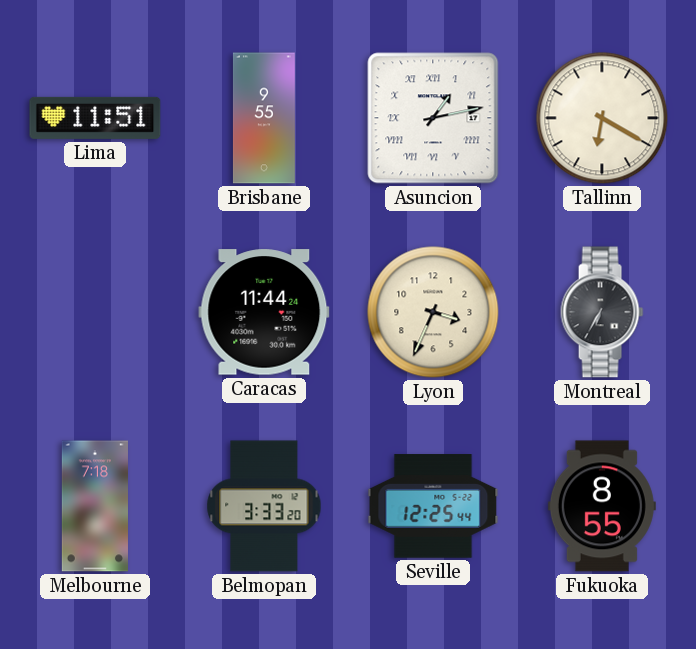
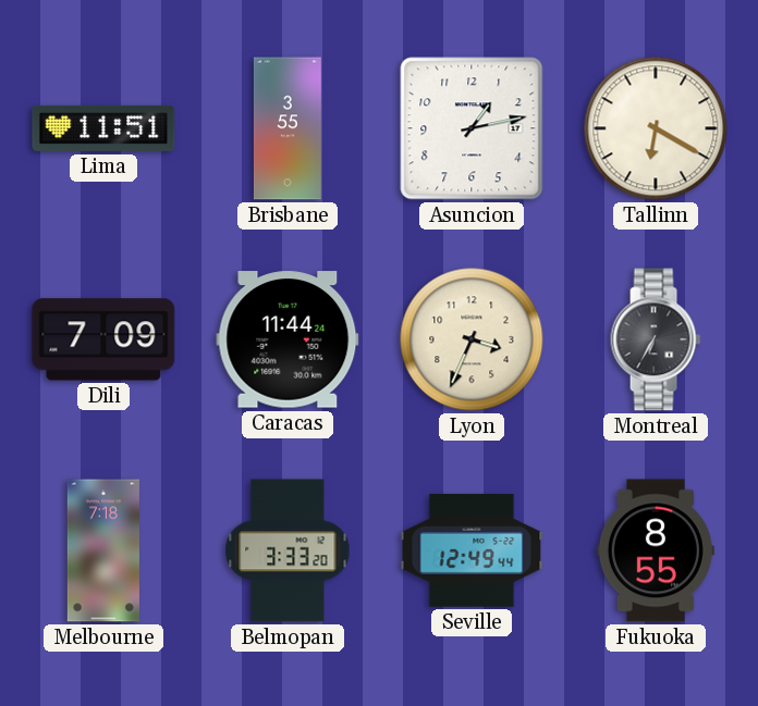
Brisbane: 9:55 -> 3:55 (288, 128)
Asuncion numerals: Roman -> Arabic (472, 128)
Dili: none -> 7:09 (103, 339)
Seville: 12:25 -> 12:49 (472, 550)
